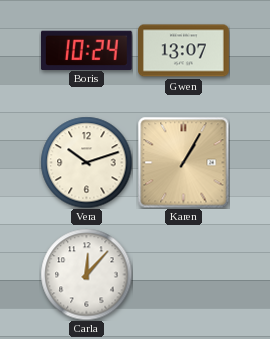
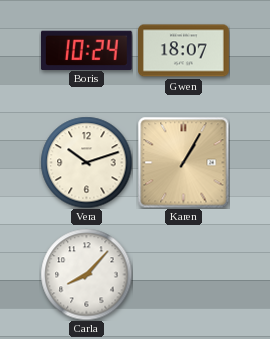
Gwen: 13:07 -> 18:07 (184, 51)
Carla: 12:07 -> 8:07 (86, 274)
